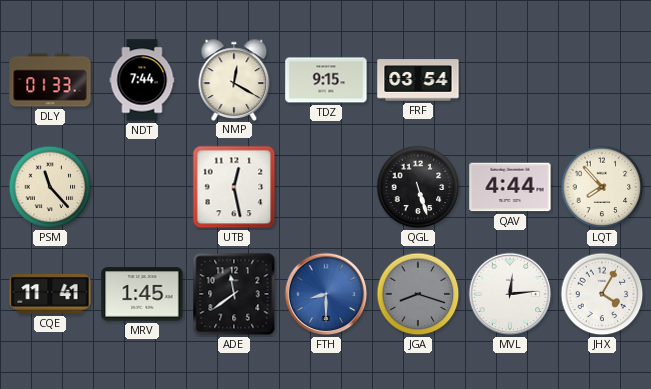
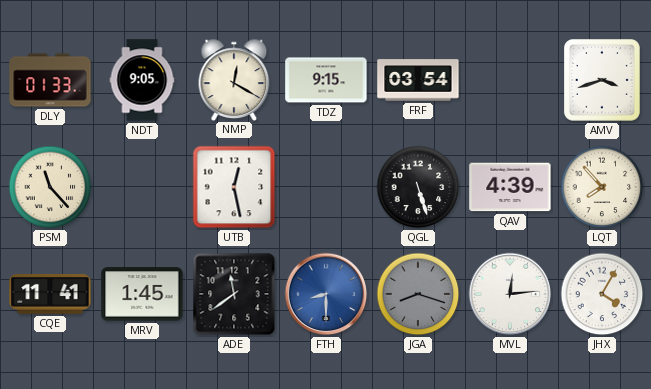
NDT: 7:44 -> 9:05 (142, 80)
AMV: none -> 3:42 (603, 81)
QAV: 4:44 -> 4:39 (510, 187)
